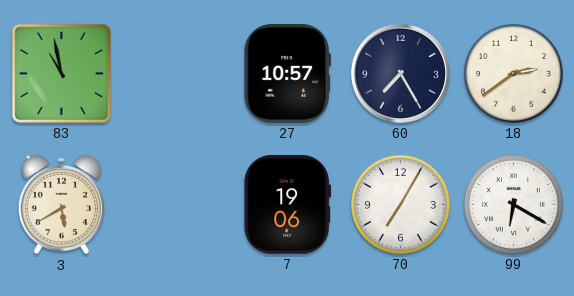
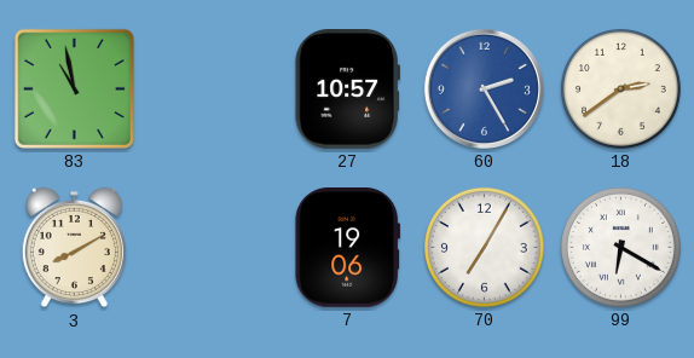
60: 7:25 -> 2:25 (484, 88)
60 dial: navy -> blue (484, 88)
3: 5:40 -> 8:10 (74, 248)
